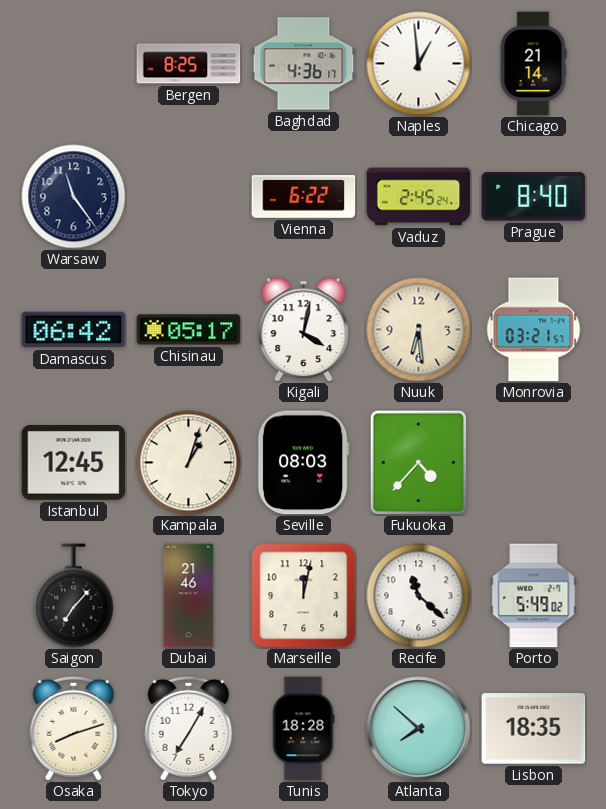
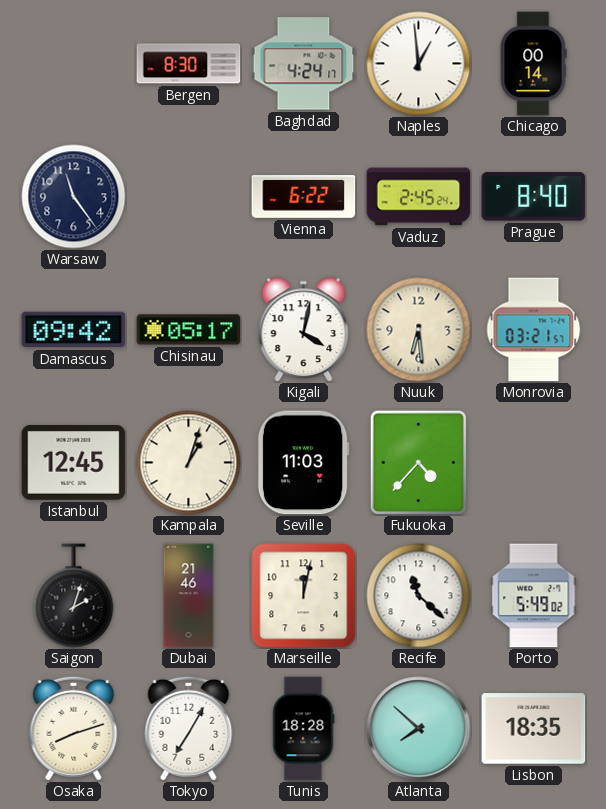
Bergen: 8:25 -> 8:30 (189, 64)
Baghdad: 4:36 -> 4:24 (304, 64)
Chicago: 21:14 -> 00:14 (533, 64)
Damascus: 06:42 -> 09:42 (74, 330)
Seville: 08:03 -> 11:03 (303, 463)
Saigon: 7:07 -> 2:03 (74, 596)
